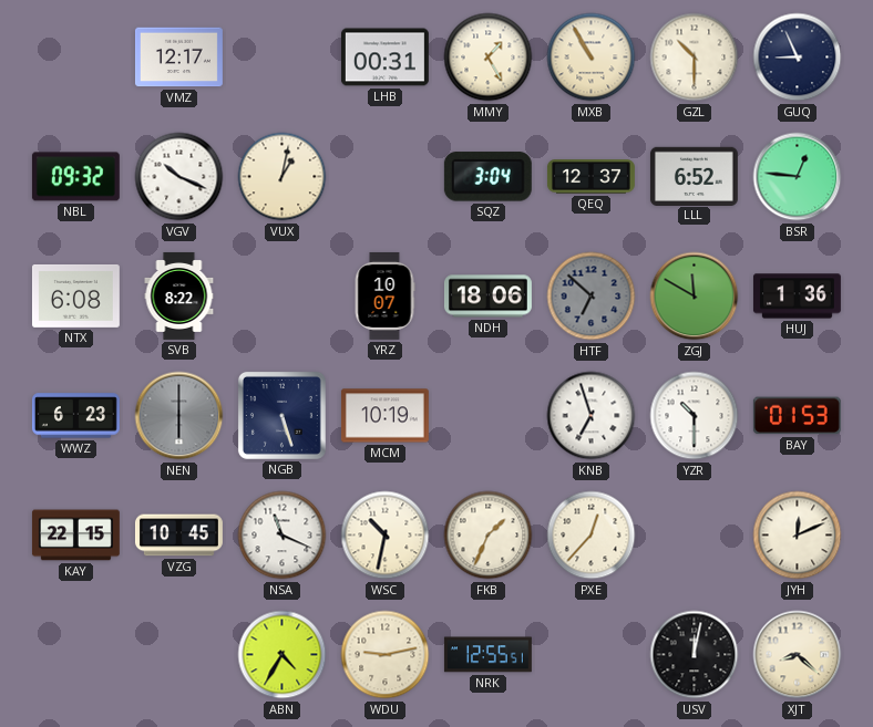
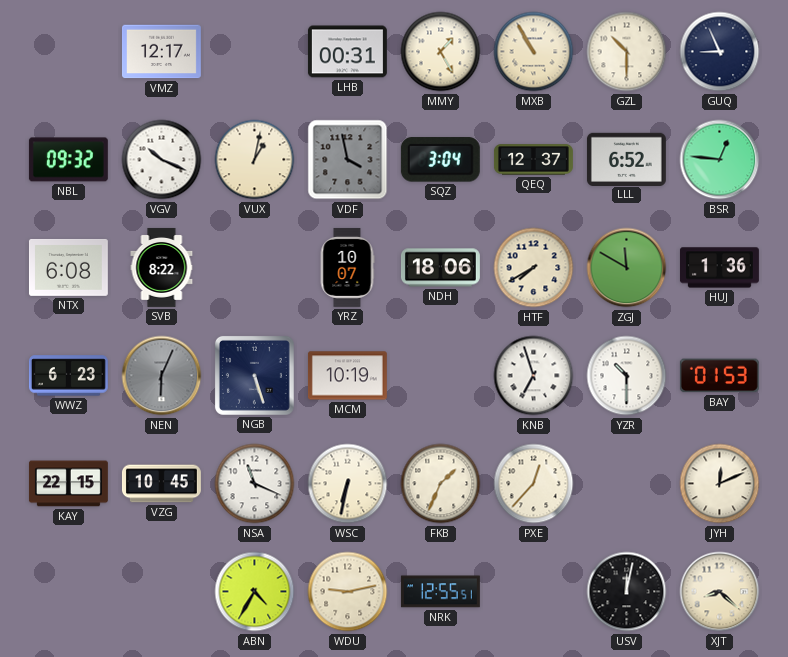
VDF: none -> 3:58 (348, 160)
HTF: 6:52 -> 7:40 (534, 268)
HTF dial: grey -> cream (534, 268)
NEN: 6:00 -> 6:04 (162, 376)
WSC: 10:32 -> 6:32 (348, 484)
